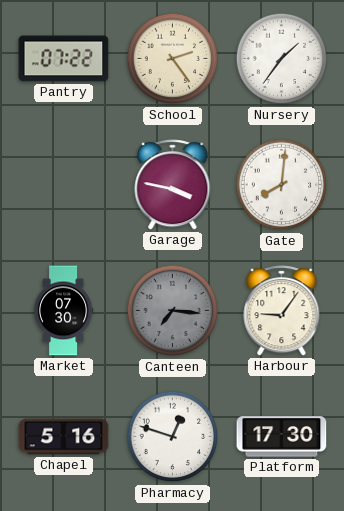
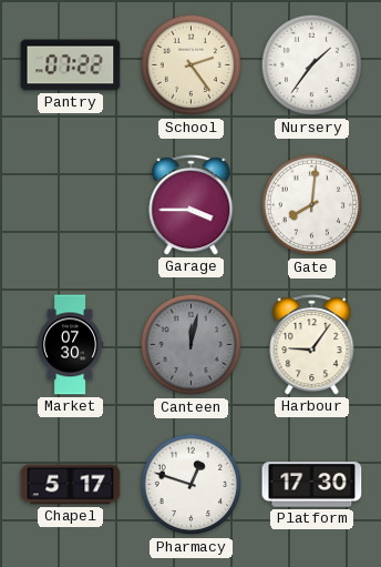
Garage: 3:47 -> 3:45 (192, 205)
Canteen: 7:16 -> 12:02 (192, 345)
Chapel: 5:16 -> 5:17 (71, 485)
